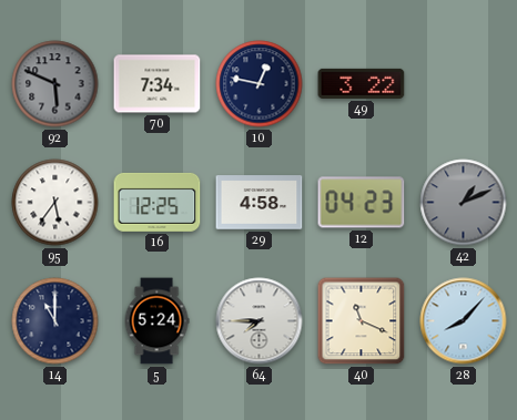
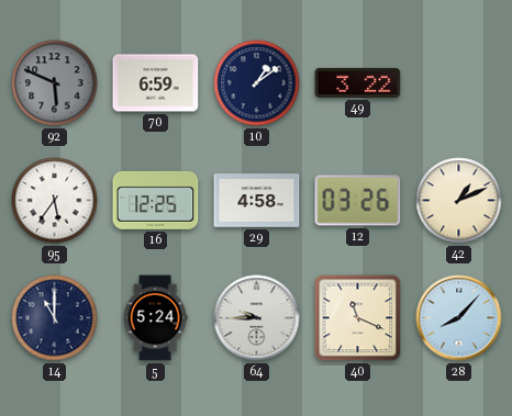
70: 7:34 -> 6:59 (156, 83)
10: 12:47 -> 1:09 (257, 83)
12: 04:23 -> 03:26 (358, 201)
42 dial: grey -> cream (459, 201)
64: 7:45 -> 9:45 (257, 318)
